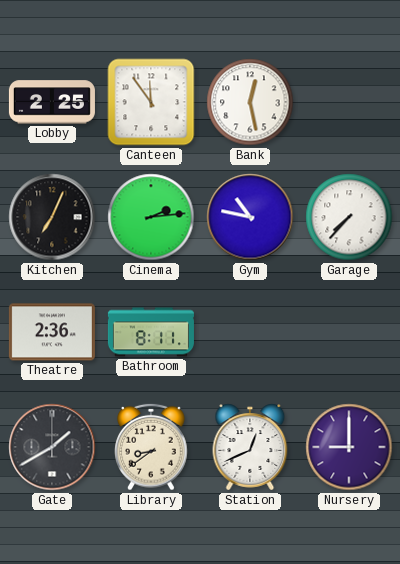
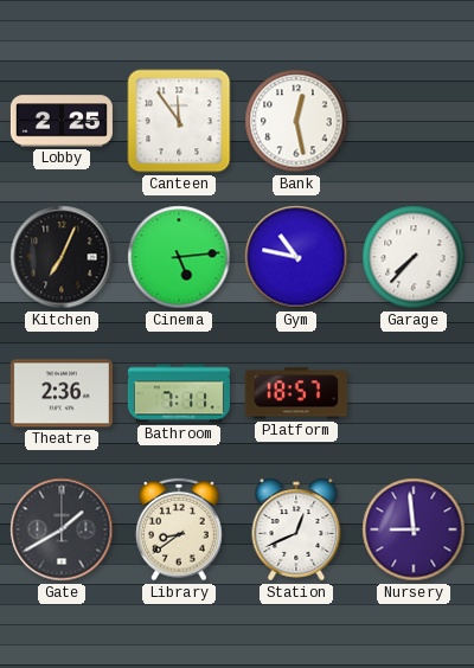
Cinema: 2:14 -> 5:14 (179, 257)
Bathroom: 8:11 -> 7:11 (179, 393)
Platform: none -> 18:57 (296, 393)
Nursery: 9:00 -> 8:59 (414, 529)
